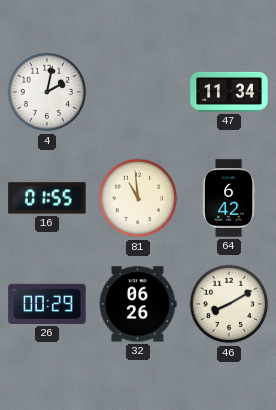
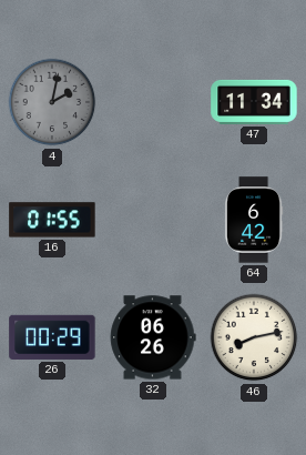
4 dial: white -> grey (52, 102)
81: 10:59 -> none (138, 198)
46: 8:10 -> 8:13 (254, 337)
